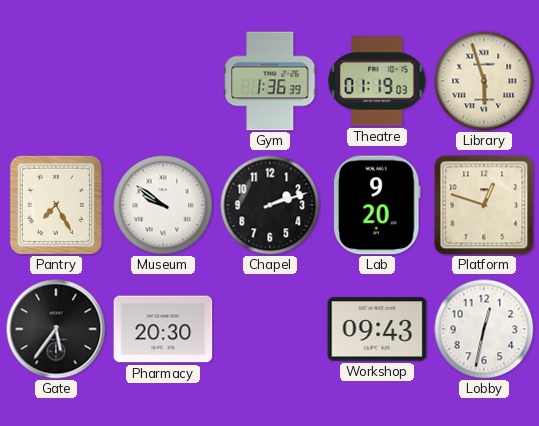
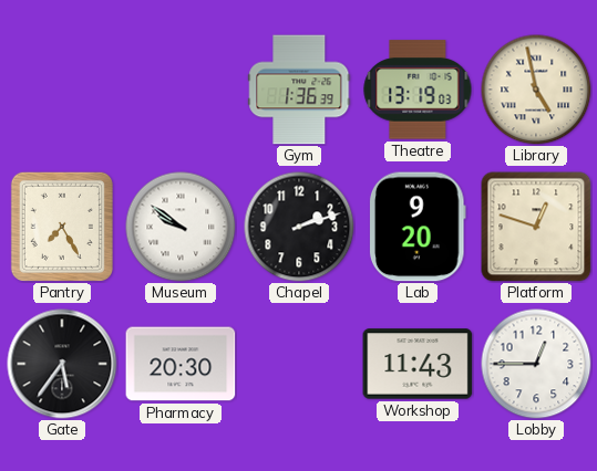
Theatre: 01:19 -> 13:19 (418, 90)
Library: 5:57 -> 4:58 (536, 90)
Workshop: 09:43 -> 11:43 (418, 364)
Lobby: 12:32 -> 12:45 (536, 364)
